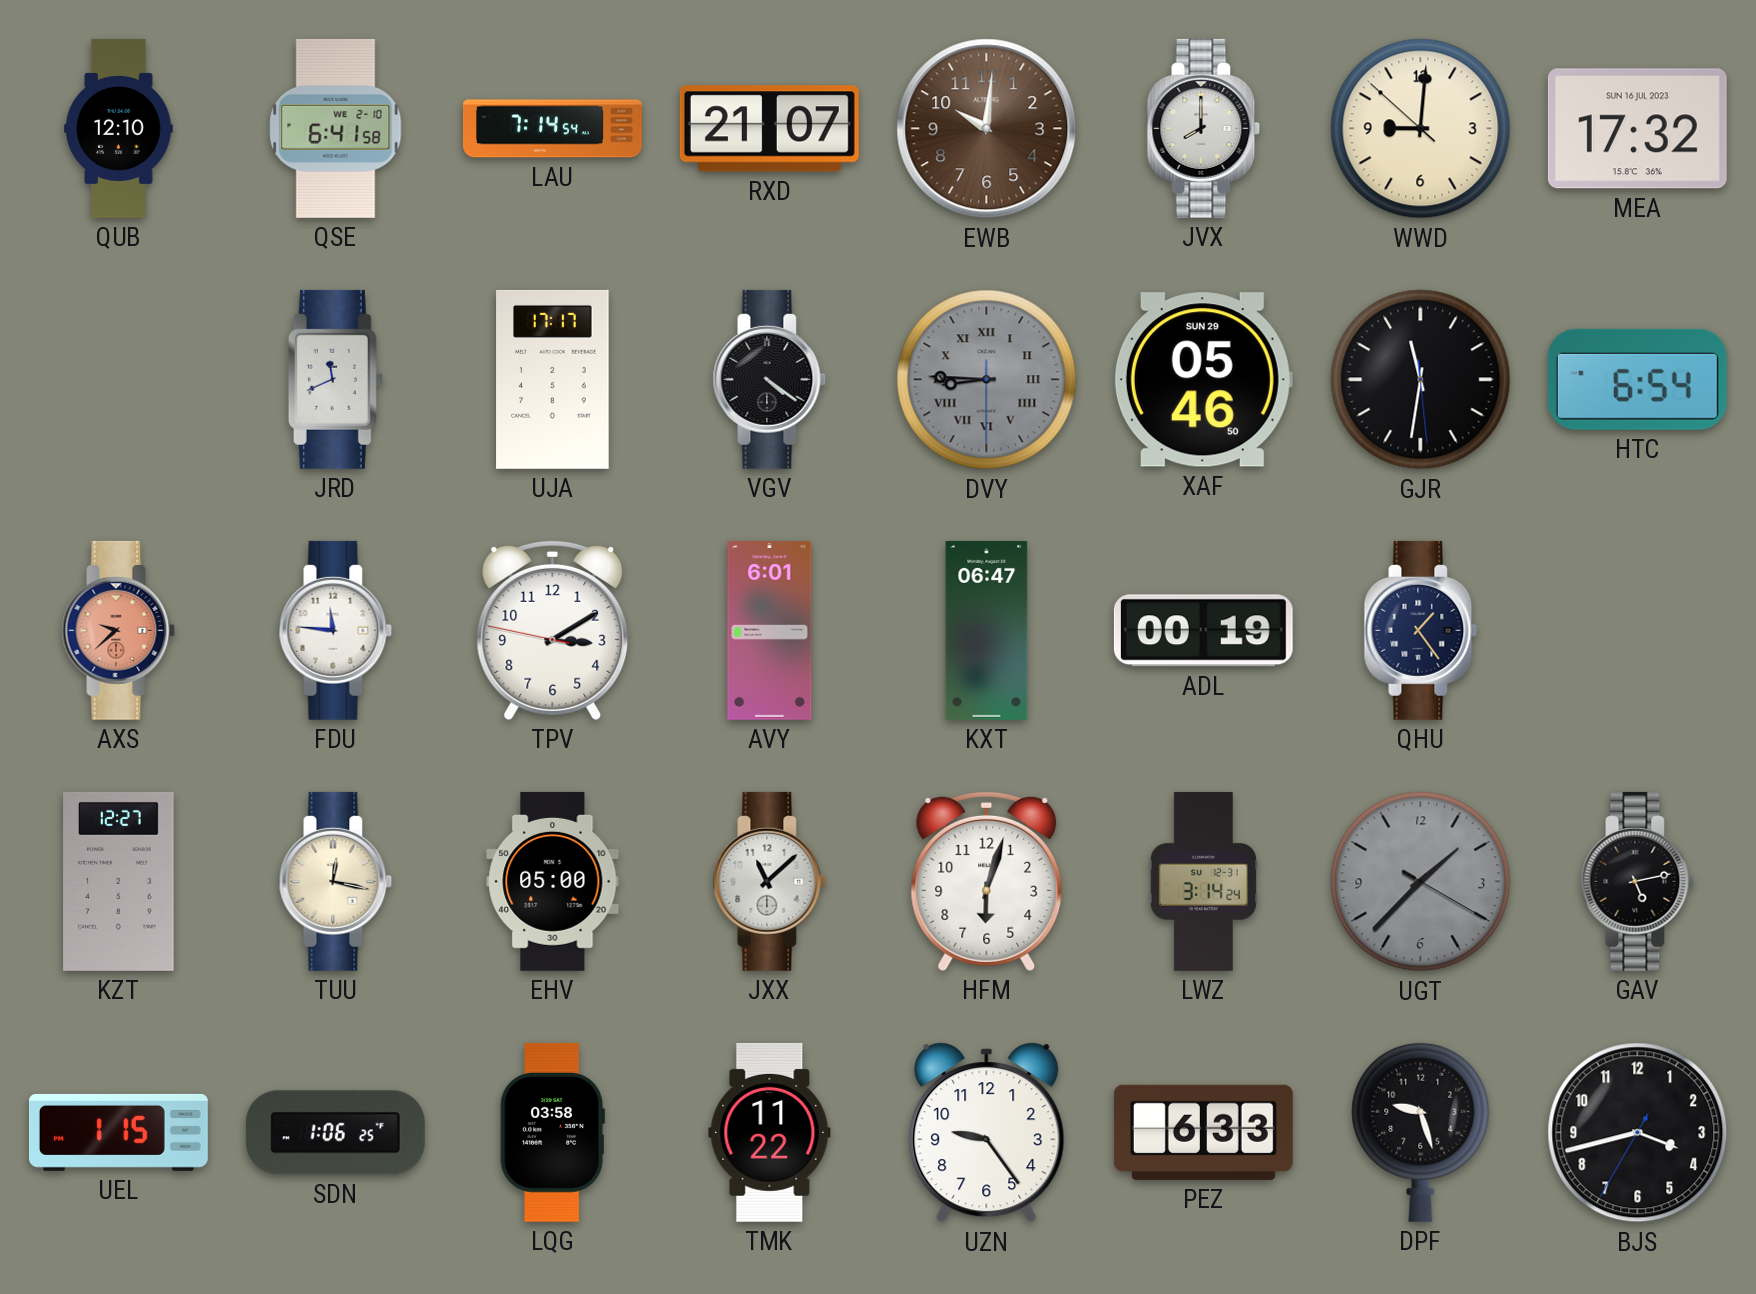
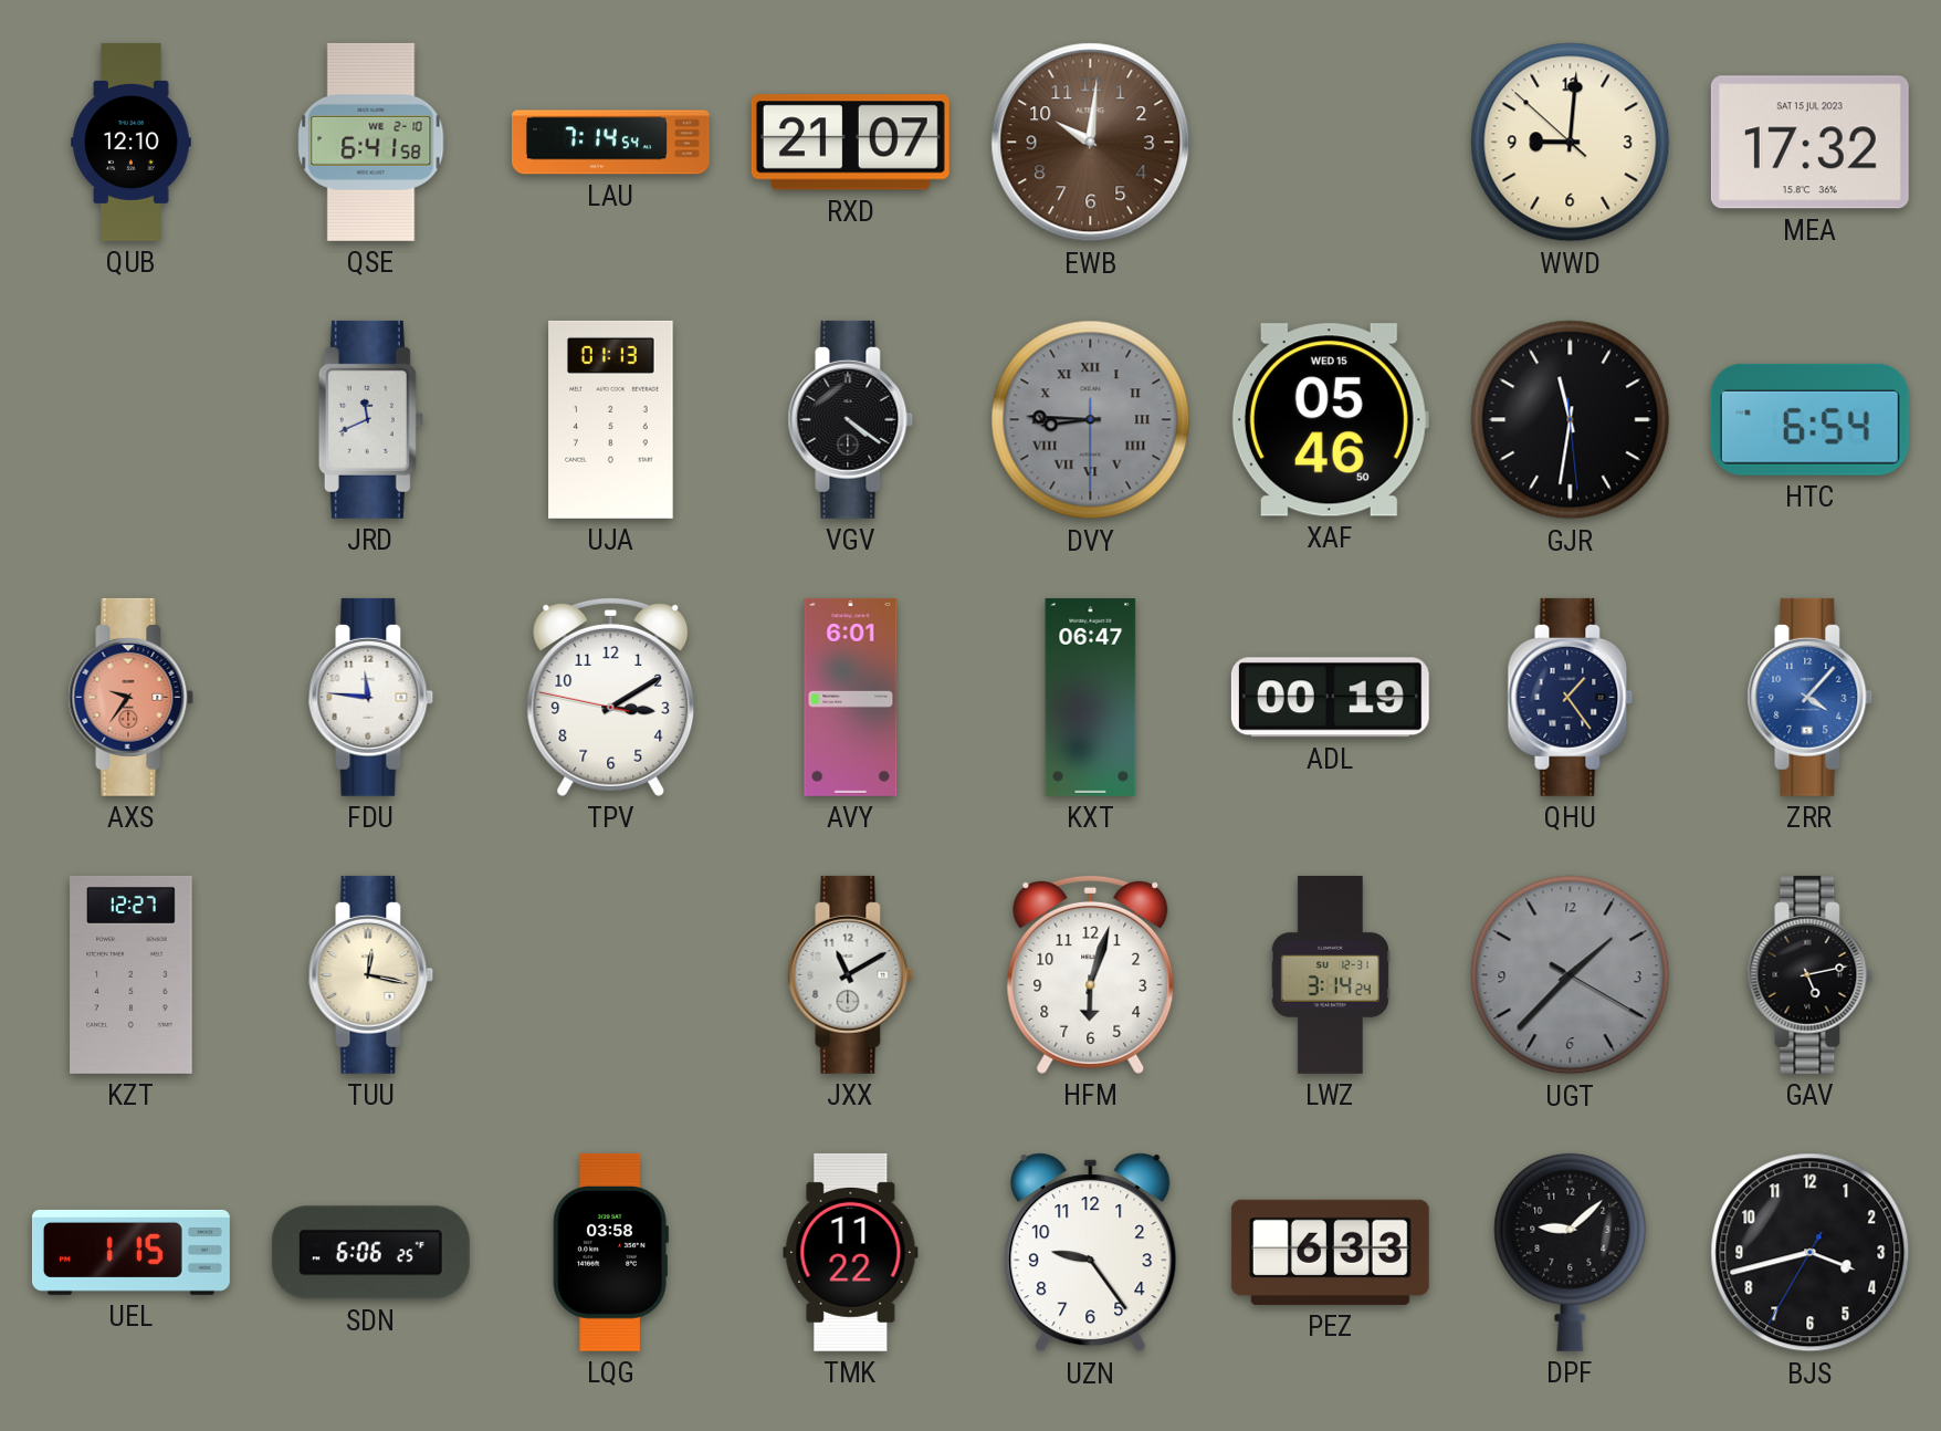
JVX: 8:00 -> none (1204, 128)
MEA date: SUN 16 JUL 2023 -> SAT 15 JUL 2023 (1809, 143)
UJA: 17:17 -> 01:13 (611, 419)
XAF date: SUN 29 -> WED 15 (1330, 420)
AXS: 9:38 -> 9:36 (132, 697)
ZRR: none -> 4:07 (1811, 697)
EHV: 05:00 -> none (553, 881)
JXX: 11:08 -> 11:10 (851, 974)
SDN: 1:06 -> 6:06 (370, 1253)
DPF: 9:27 -> 9:08 (1571, 1252)
